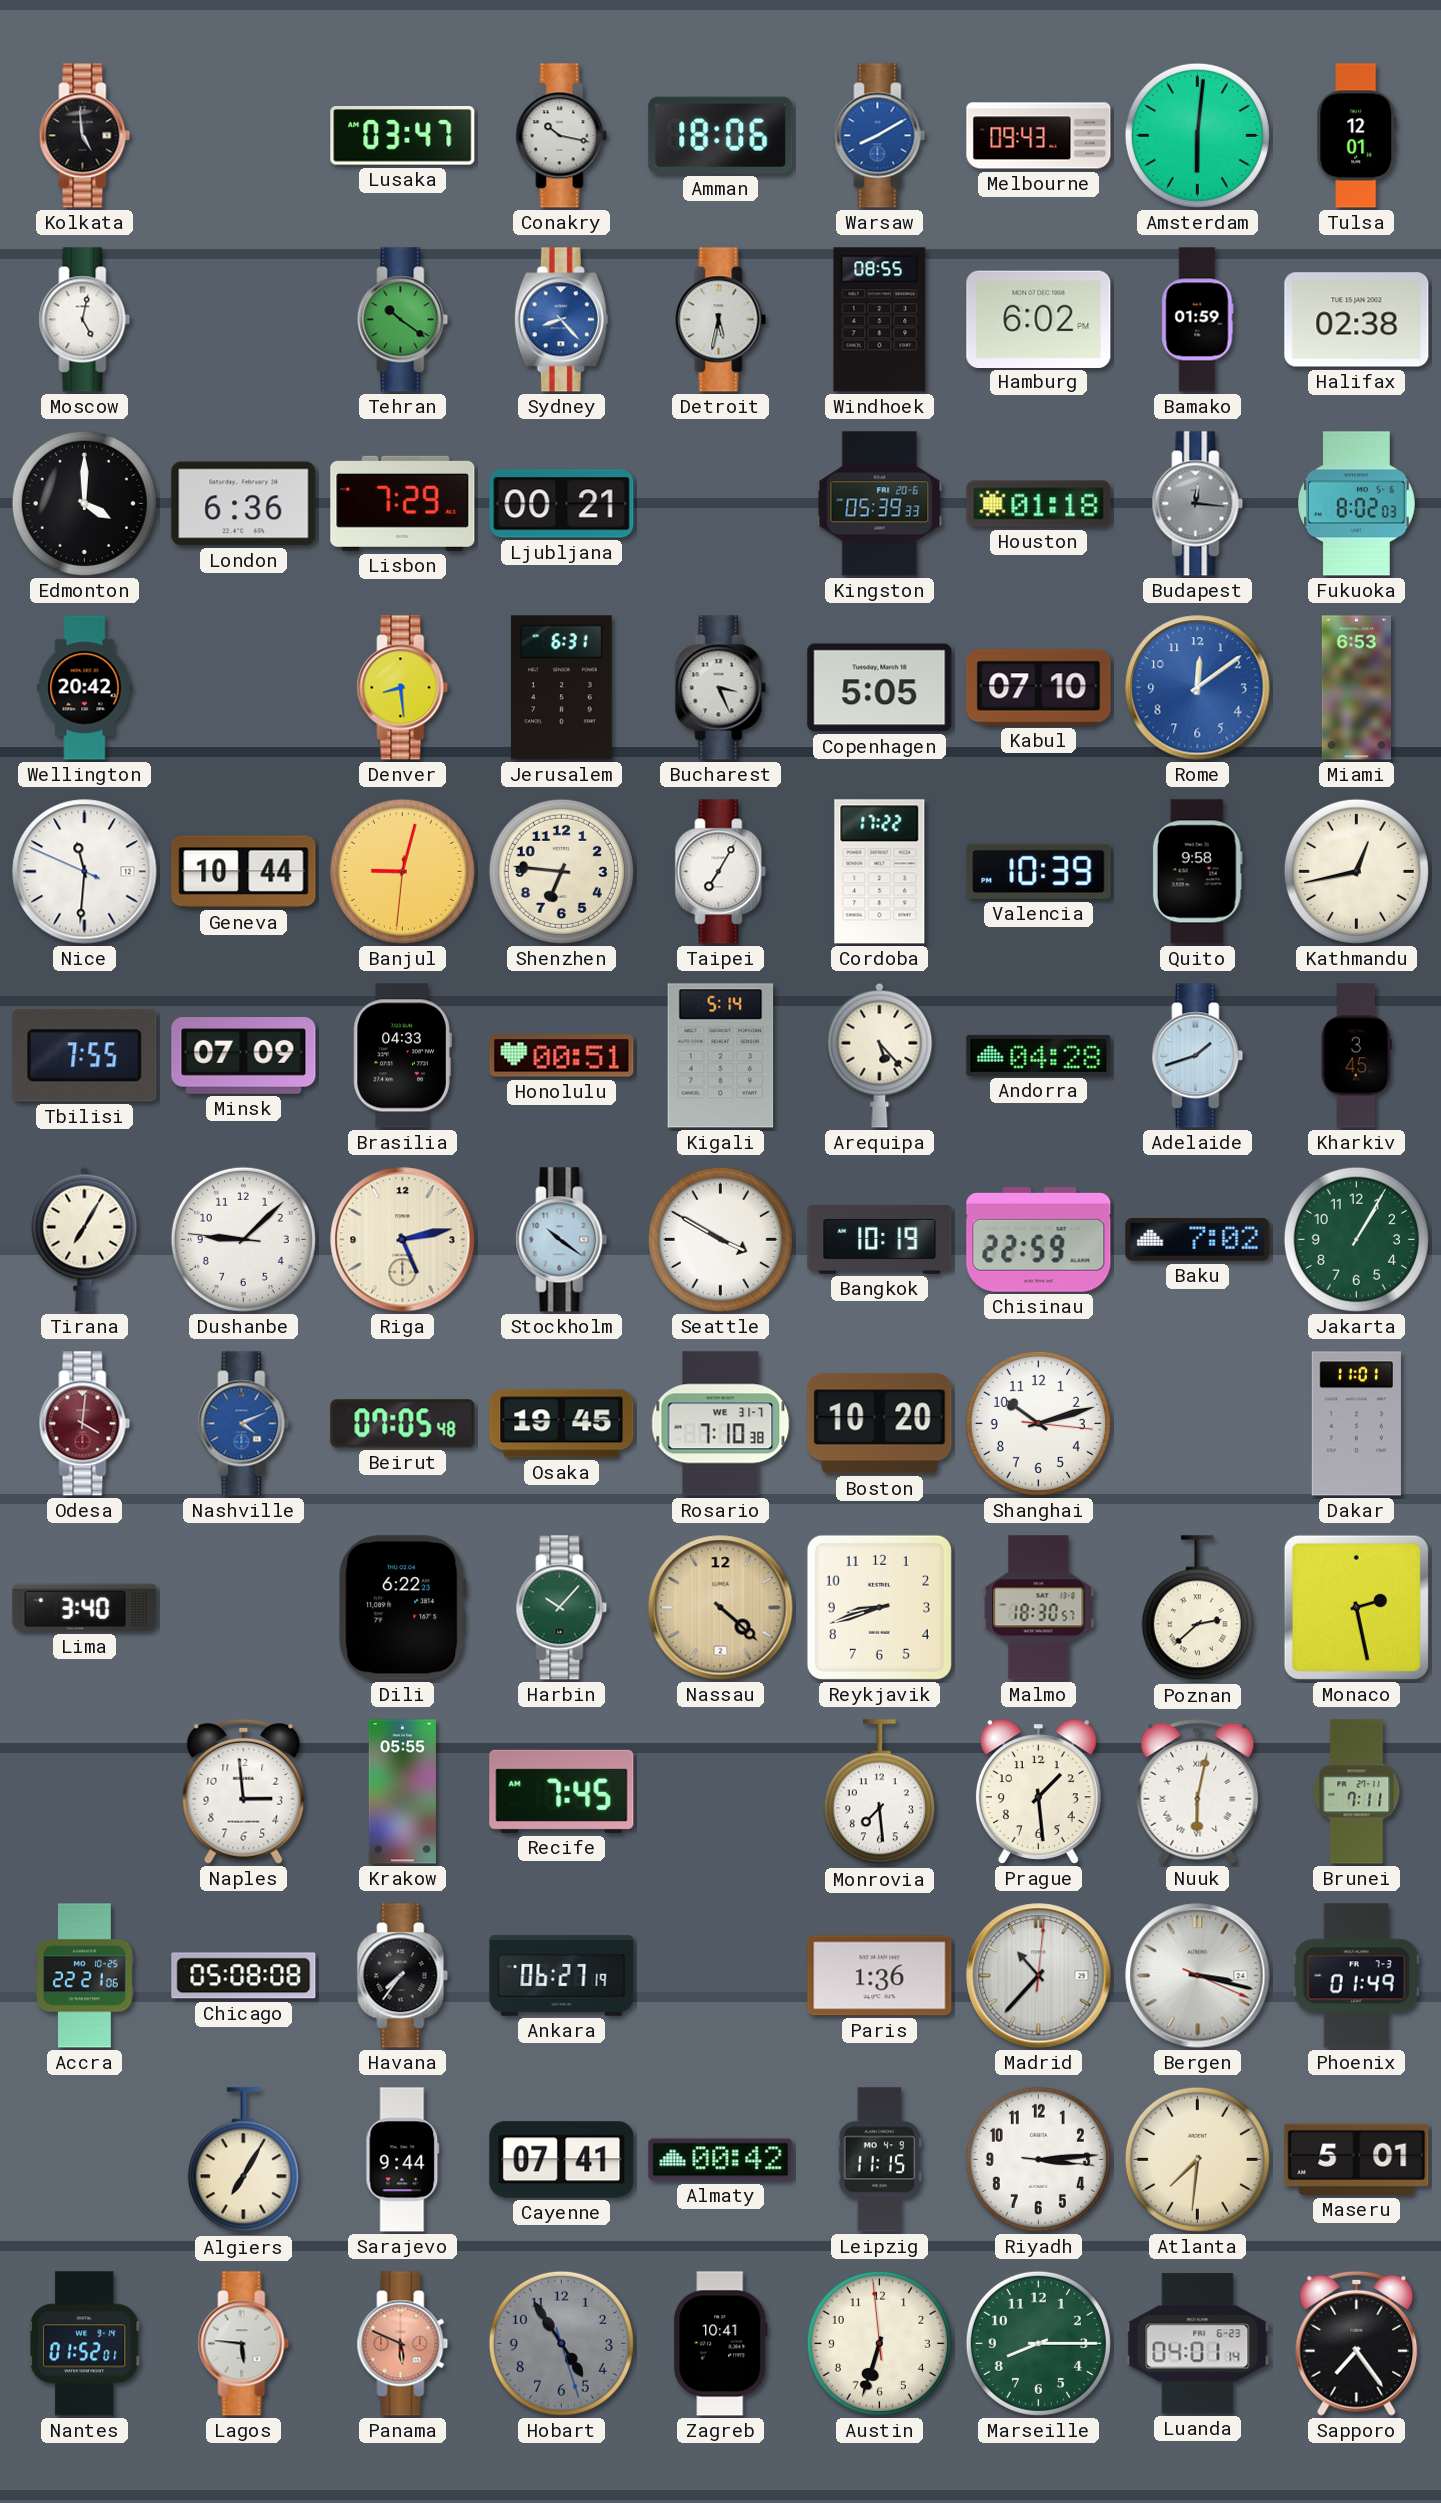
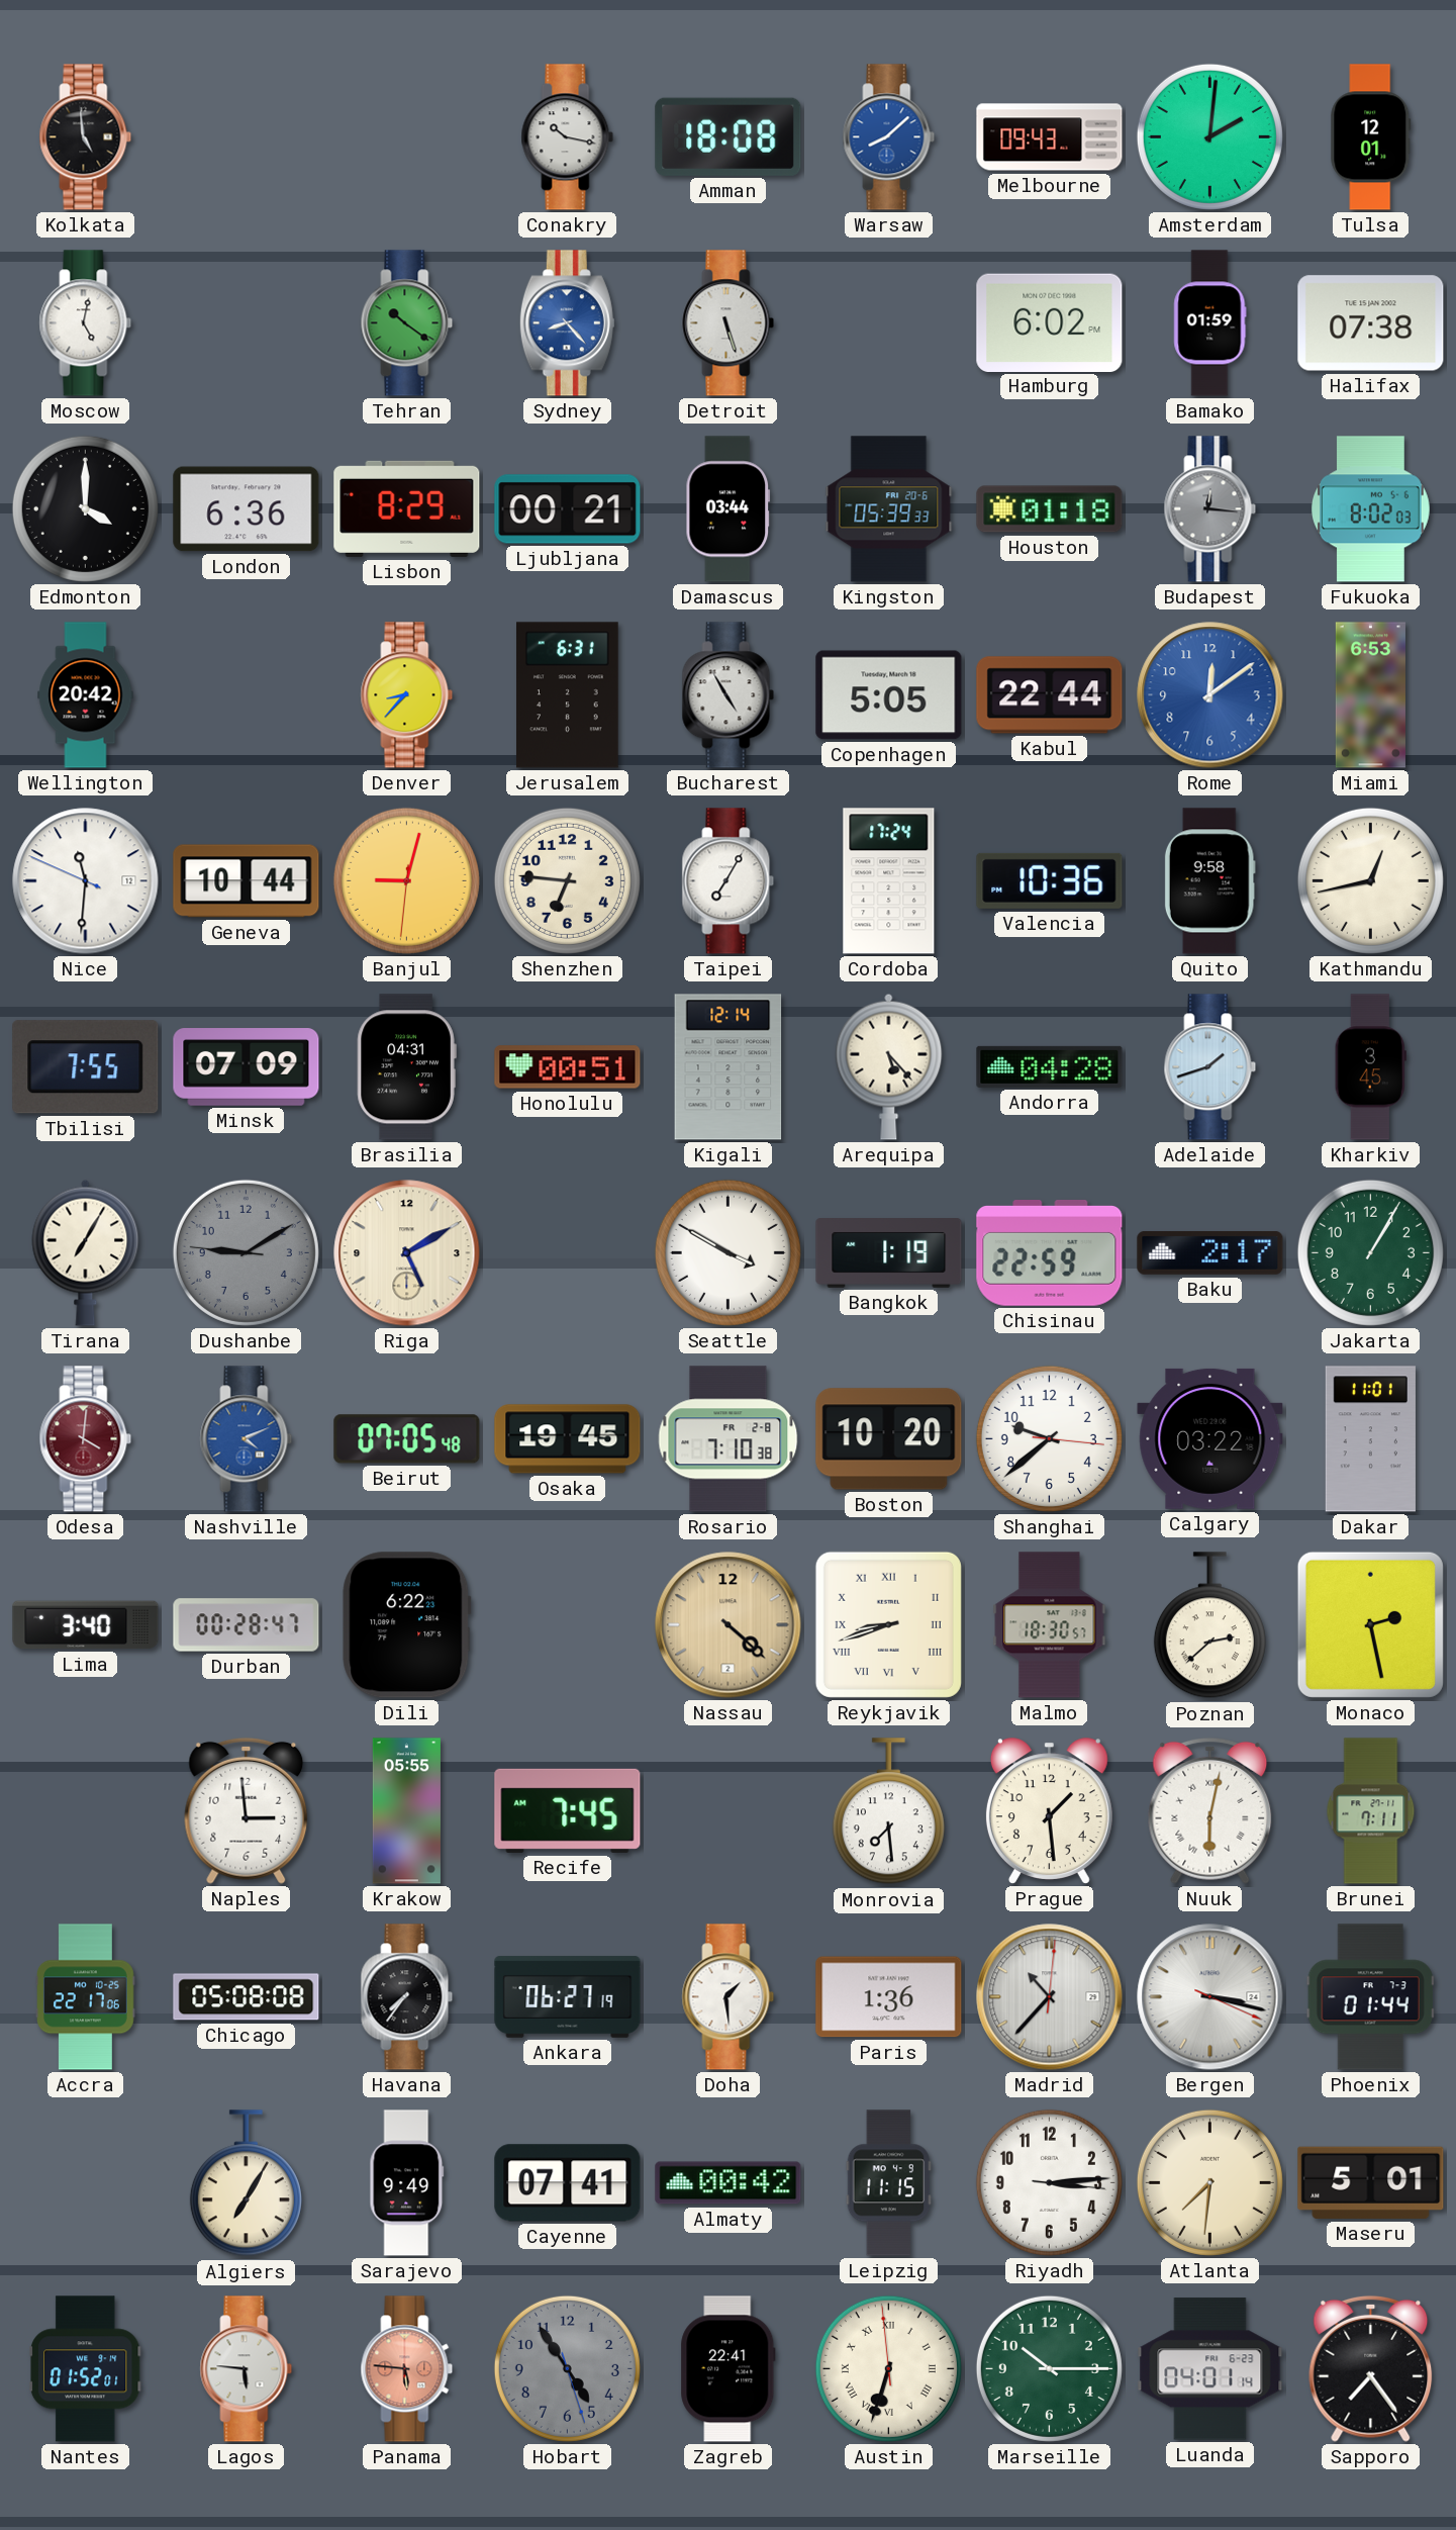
Lusaka: 03:47 -> none (403, 136)
Amman: 18:06 -> 18:08 (729, 136)
Warsaw: 8:10 -> 8:08 (889, 137)
Amsterdam: 6:01 -> 2:01 (1209, 136)
Detroit: 5:32 -> 5:27 (729, 323)
Windhoek: 08:55 -> none (880, 320)
Halifax: 02:38 -> 07:38 (1371, 323)
Lisbon: 7:29 -> 8:29 (407, 508)
Damascus: none -> 03:44 (729, 509)
Denver: 8:29 -> 8:37 (407, 695)
Bucharest: 3:26 -> 4:55 (729, 695)
Kabul: 07:10 -> 22:44 (1050, 695)
Cordoba: 17:22 -> 17:24 (889, 881)
Valencia: 10:39 -> 10:36 (1050, 880)
Brasilia: 04:33 -> 04:31 (406, 1067)
Kigali: 5:14 -> 12:14 (729, 1067)
Dushanbe: 9:07 -> 9:09 (246, 1252)
Dushanbe dial: white -> grey (246, 1252)
Riga: 5:13 -> 5:10 (407, 1253)
Stockholm: 10:21 -> none (562, 1240)
Bangkok: 10:19 -> 1:19 (889, 1253)
Baku: 7:02 -> 2:17 (1210, 1252)
Rosario date: WE 31-7 -> FR 2-8 (729, 1439)
Shanghai: 10:12 -> 9:38 (1049, 1438)
Calgary: none -> 03:22 (1210, 1438)
Durban: none -> 00:28 (247, 1625)
Harbin: 10:07 -> none (562, 1608)
Reykjavik numerals: Arabic -> Roman (888, 1624)
Accra: 22:21 -> 22:17 (86, 1997)
Doha: none -> 1:29 (729, 1997)
Phoenix: 01:49 -> 01:44 (1370, 1997)
Sarajevo: 9:44 -> 9:49 (407, 2183)
Panama: 5:49 -> 5:46 (407, 2369)
Zagreb: 10:41 -> 22:41 (729, 2369)
Austin numerals: Arabic -> Roman (888, 2368)
Marseille: 8:15 -> 10:15 (1049, 2368)
